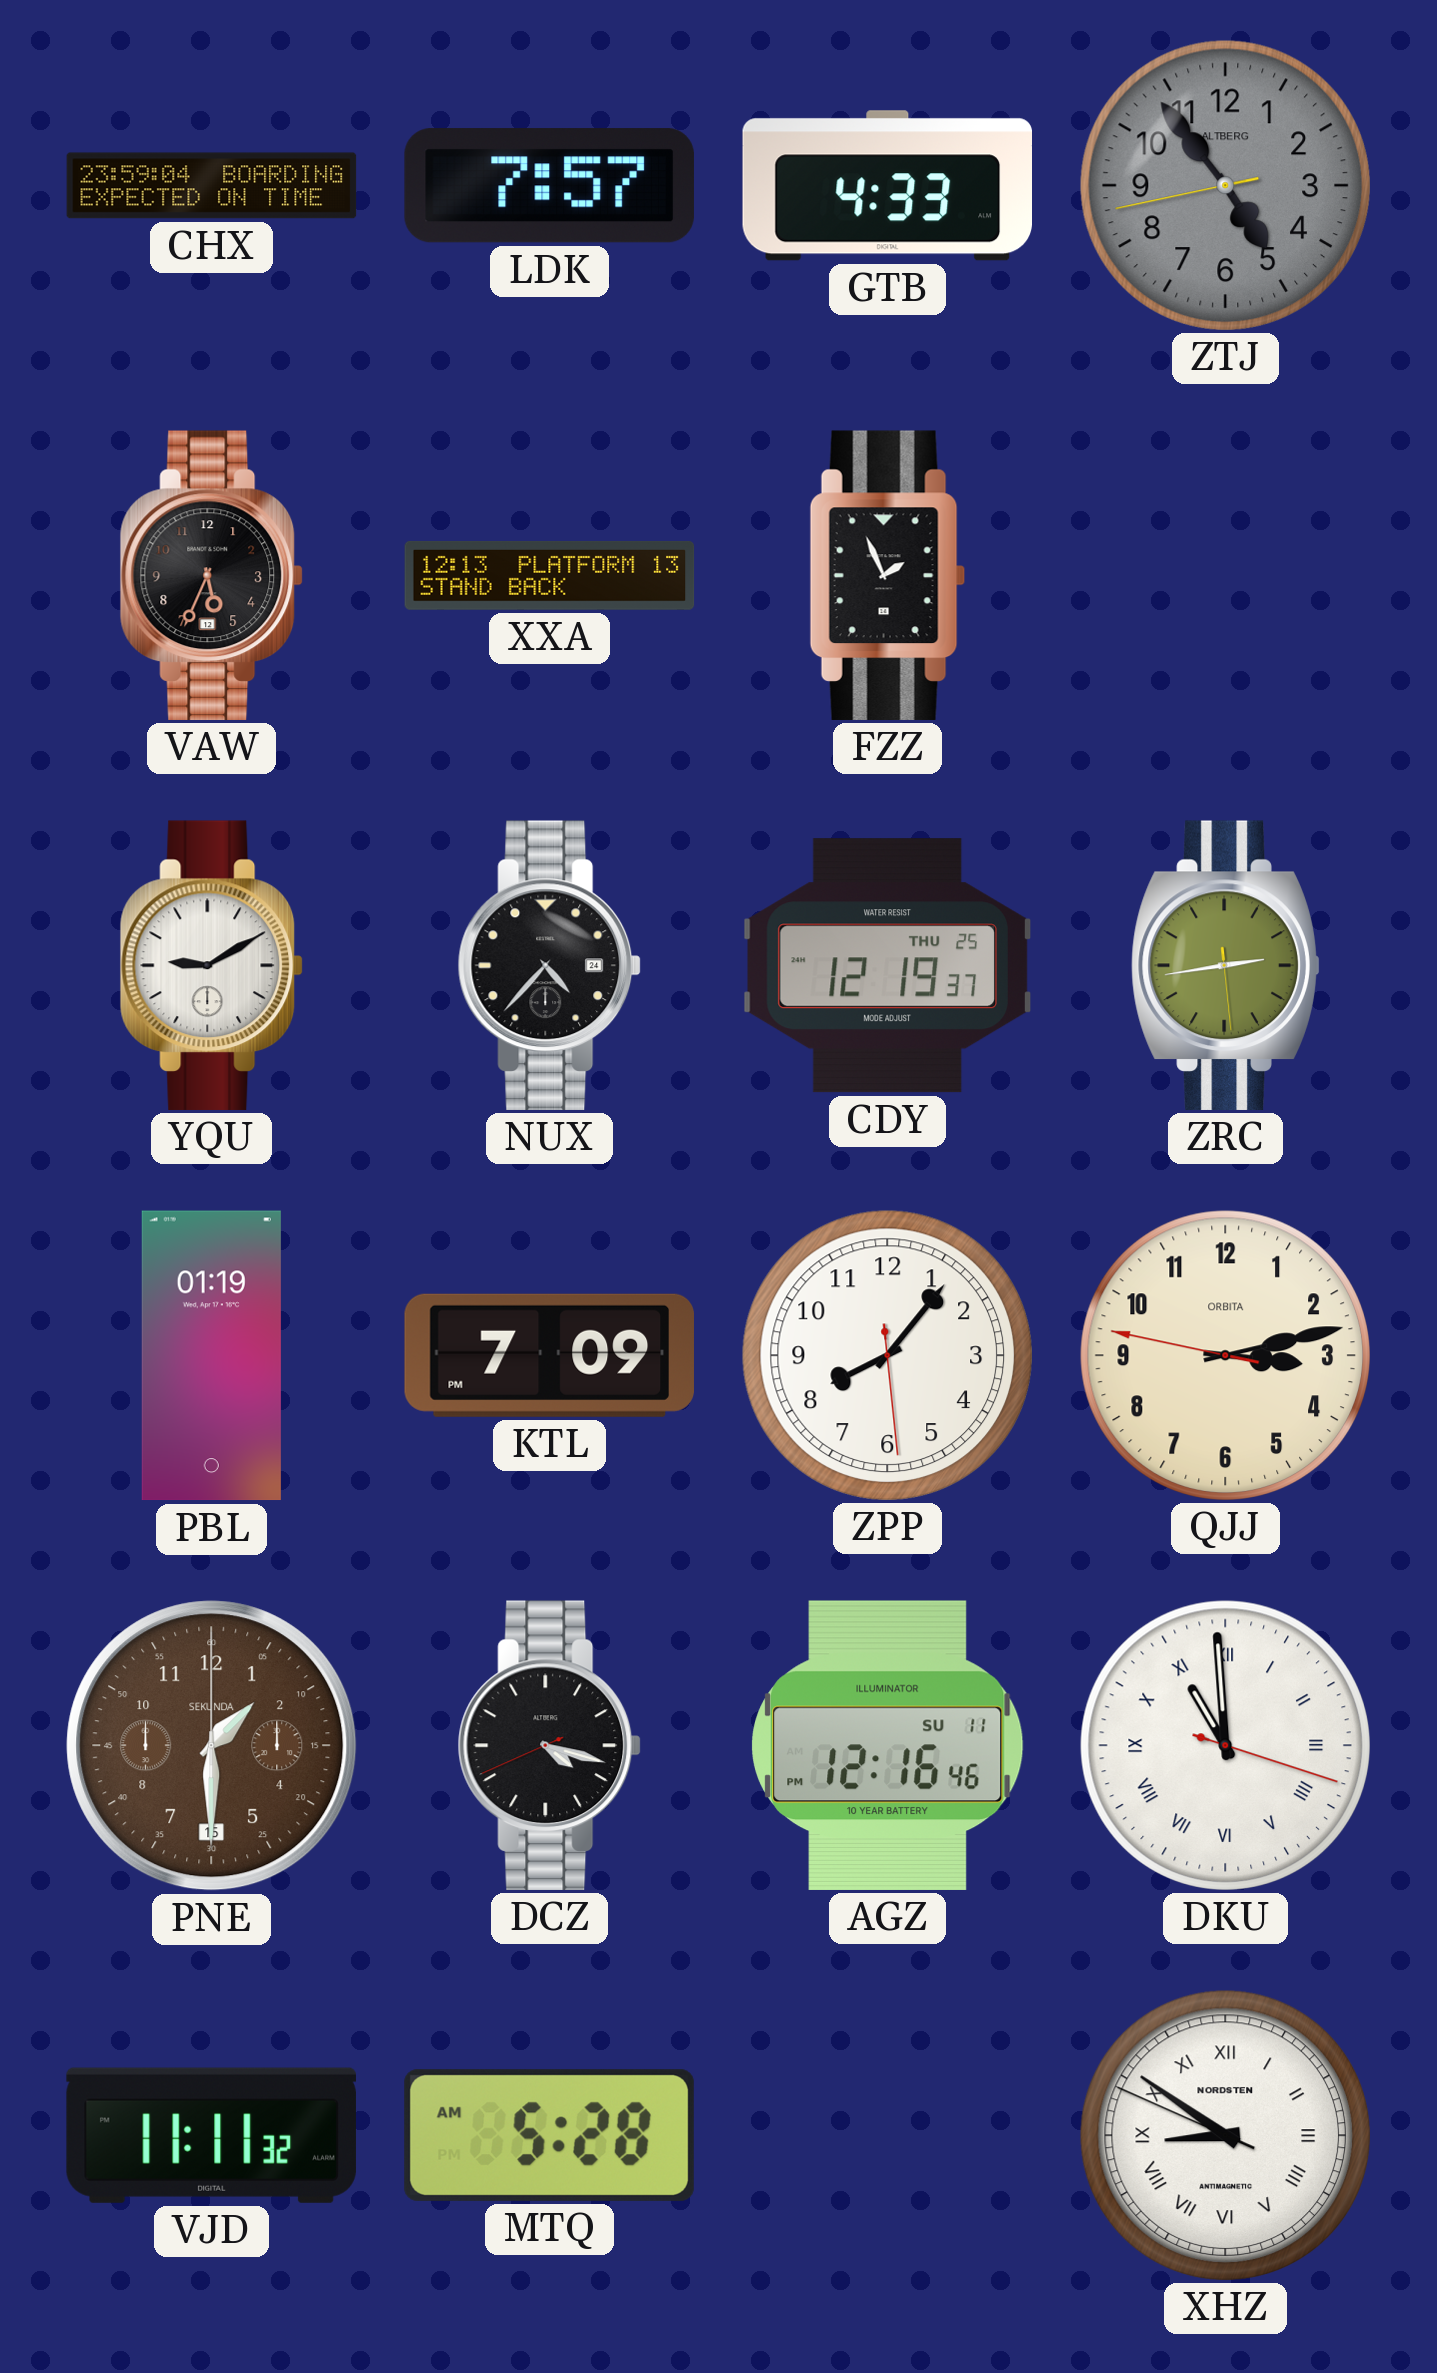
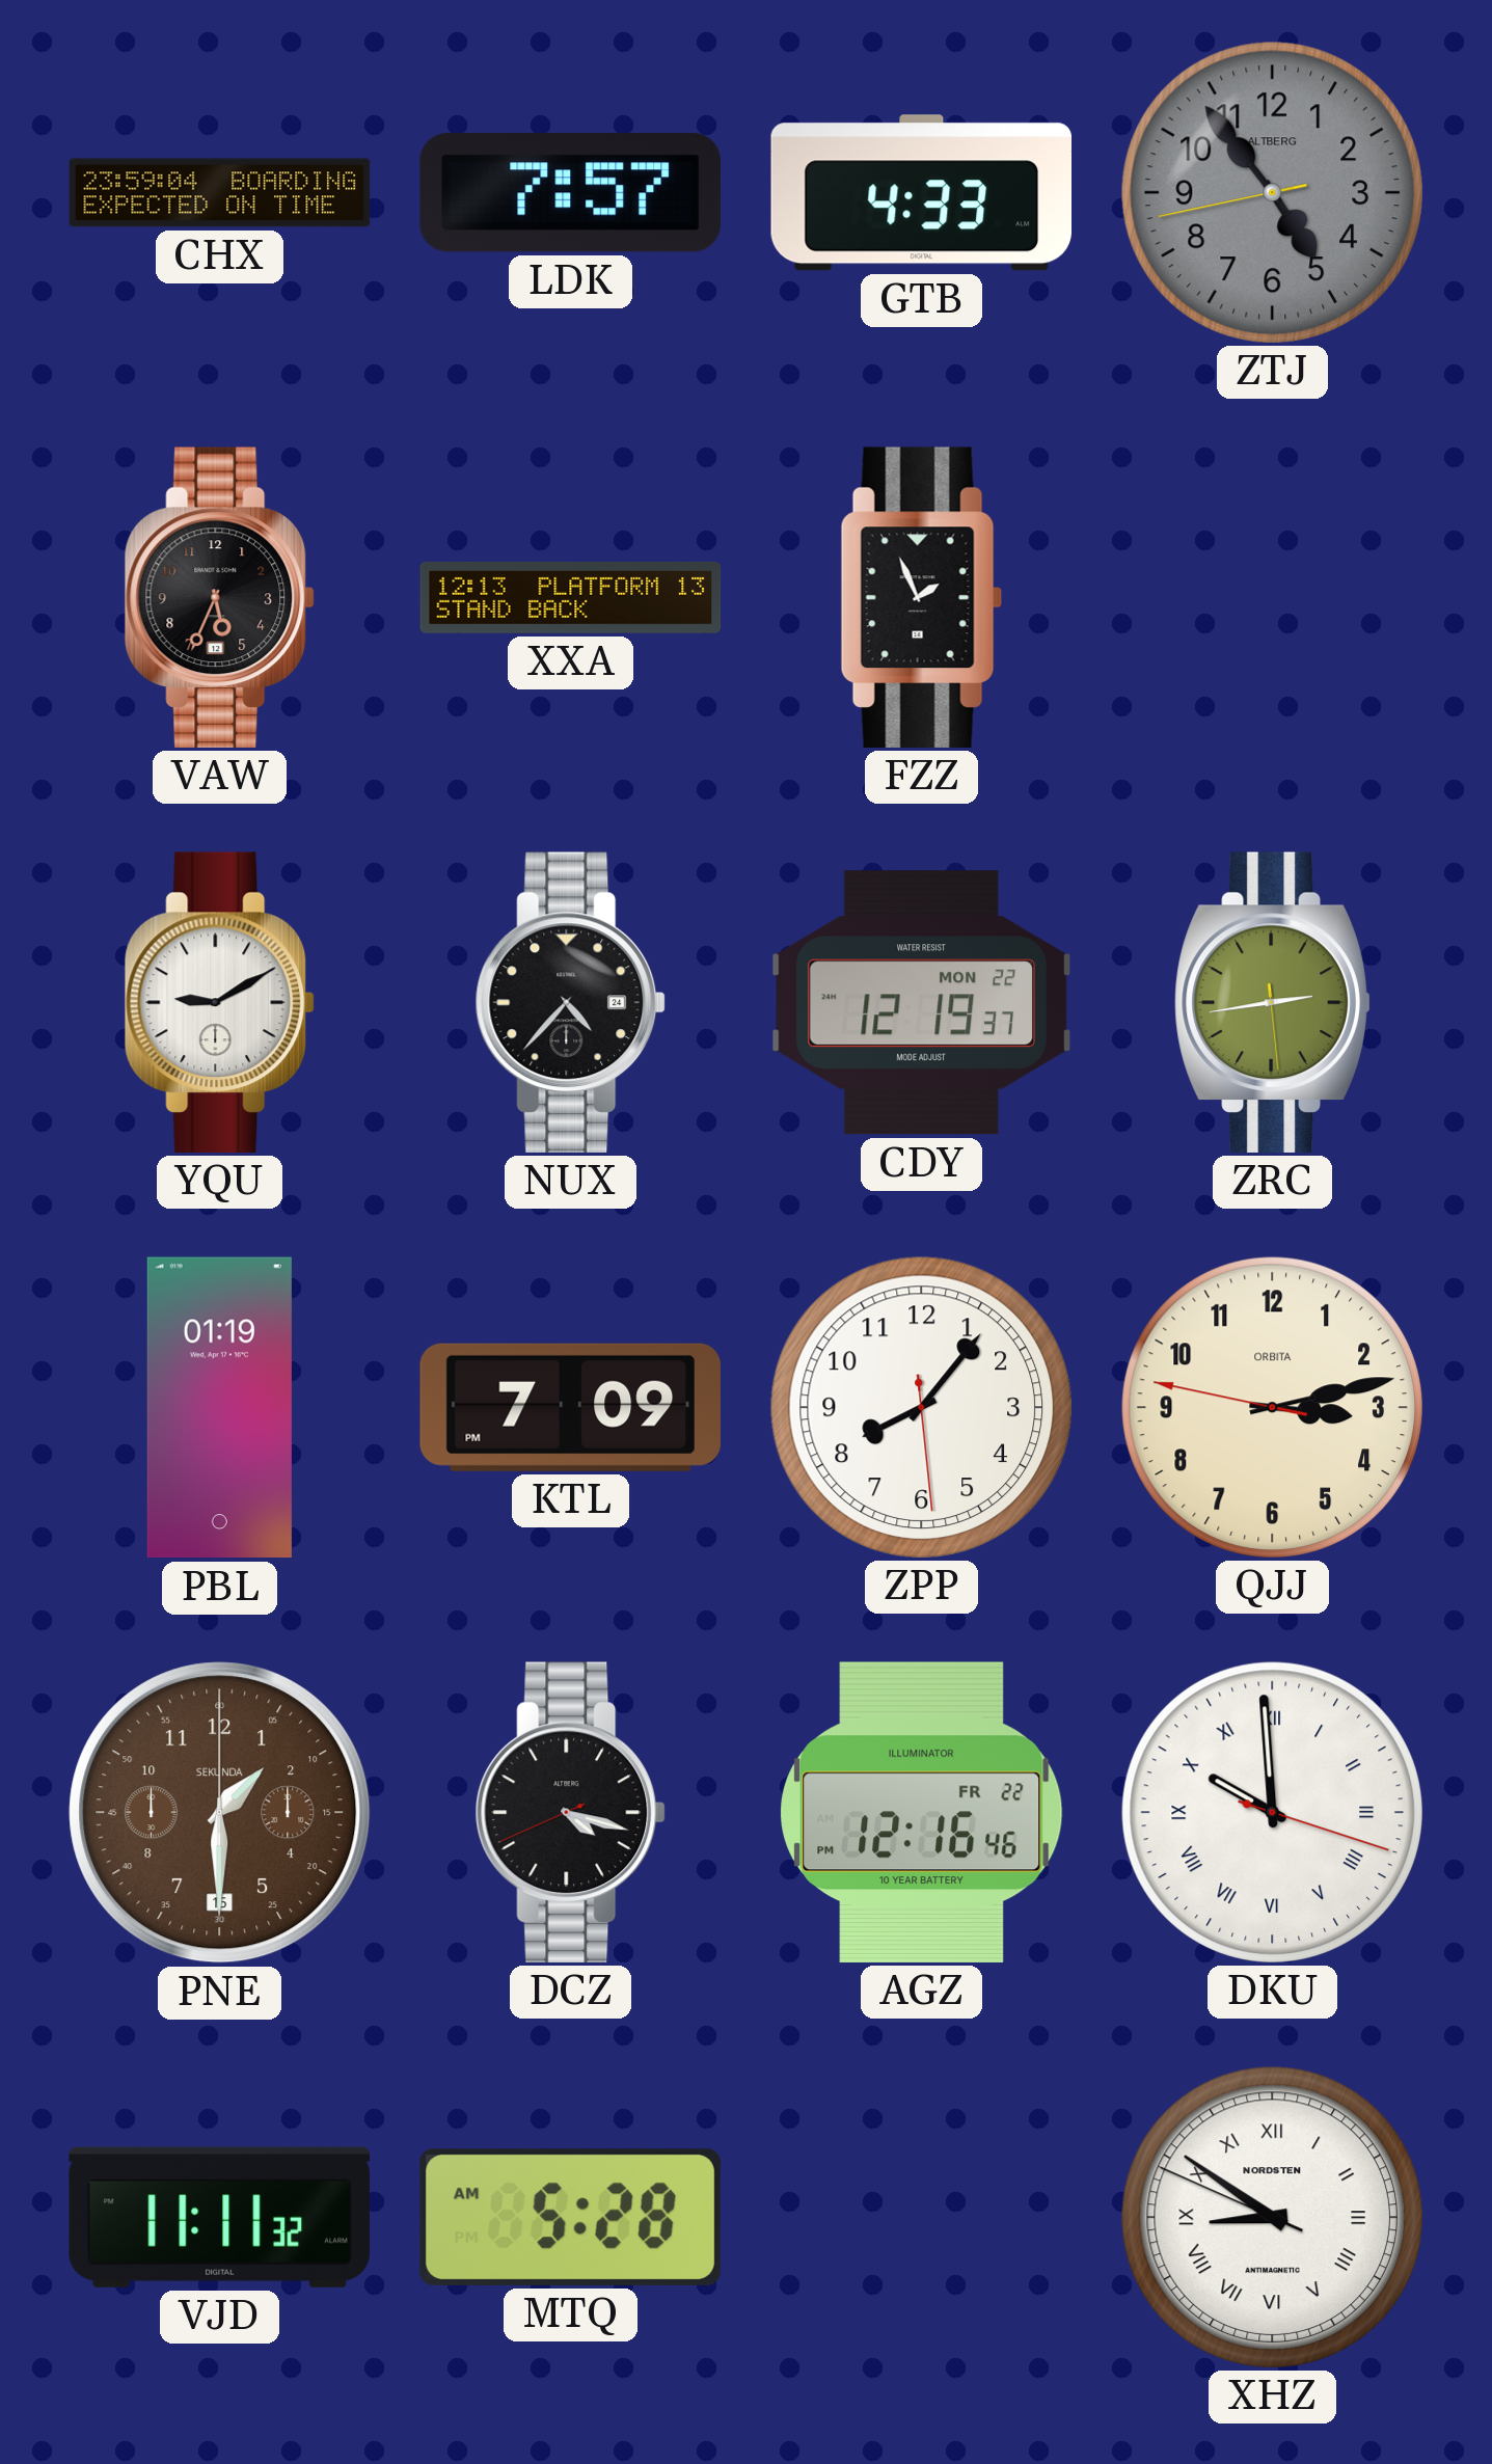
CDY date: THU 25 -> MON 22 (921, 1003)
AGZ date: SU 11 -> FR 22 (922, 1812)
DKU: 10:59 -> 9:59 (1272, 1812)
